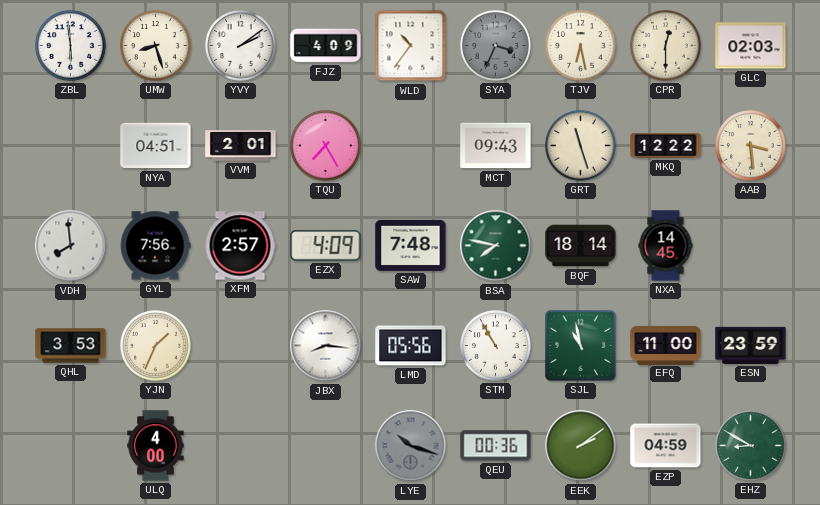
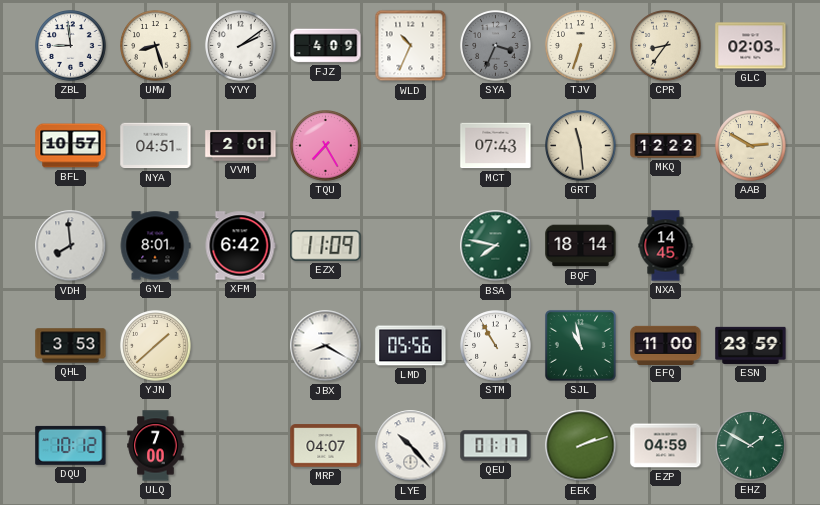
ZBL: 5:59 -> 8:59 (71, 46)
WLD: 10:36 -> 10:34 (411, 46)
TJV: 6:28 -> 6:33 (581, 46)
CPR: 12:30 -> 8:36 (666, 46)
BFL: none -> 10:57 (71, 146)
MCT: 09:43 -> 07:43 (496, 146)
GRT: 11:27 -> 11:29 (581, 146)
AAB: 3:29 -> 2:50 (751, 146)
GYL: 7:56 -> 8:01 (155, 246)
XFM: 2:57 -> 6:42 (240, 246)
EZX: 4:09 -> 11:09 (326, 246)
SAW: 7:48 -> none (411, 245)
YJN: 1:34 -> 1:38 (156, 346)
JBX: 8:16 -> 8:20 (326, 346)
DQU: none -> 10:12 (71, 445)
ULQ: 4:00 -> 7:00 (156, 446)
MRP: none -> 04:07 (326, 446)
LYE: 10:18 -> 10:23 (411, 446)
LYE dial: grey -> white (411, 446)
QEU: 00:36 -> 01:17 (496, 446)
EEK: 2:09 -> 2:12 (581, 446)
EHZ: 8:50 -> 1:50 (751, 446)
